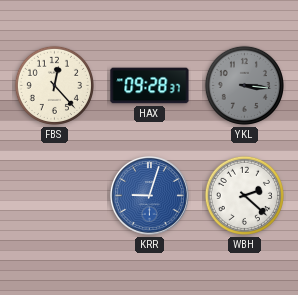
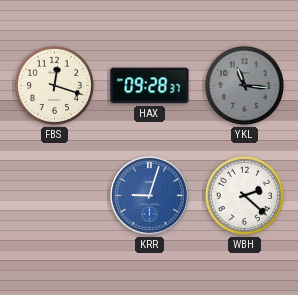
FBS: 12:23 -> 12:18 (54, 85)
YKL: 3:16 -> 11:16 (244, 85)
